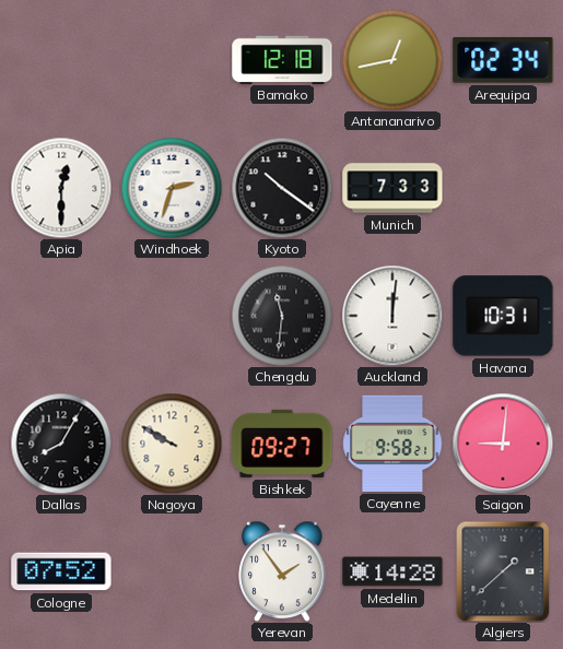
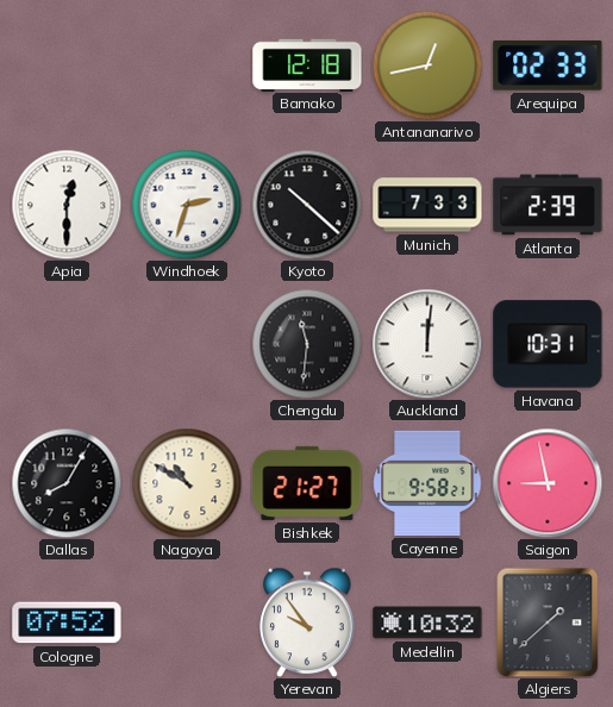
Arequipa: 02:34 -> 02:33 (548, 65)
Kyoto: 10:21 -> 10:22 (307, 205)
Atlanta: none -> 2:39 (548, 205)
Nagoya: 9:50 -> 10:50 (187, 483)
Bishkek: 09:27 -> 21:27 (307, 483)
Saigon: 9:01 -> 8:58 (548, 483)
Yerevan: 1:54 -> 9:54 (307, 622)
Medellin: 14:28 -> 10:32 (427, 622)
